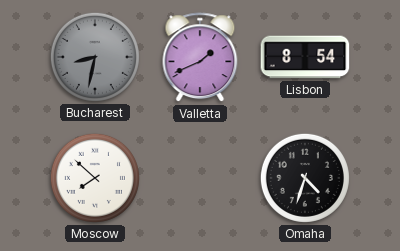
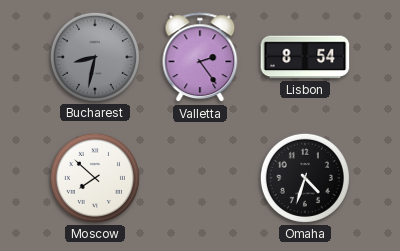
Valletta: 1:41 -> 2:24 (200, 58)
